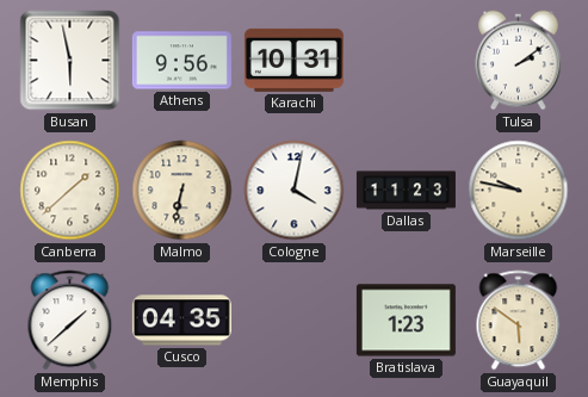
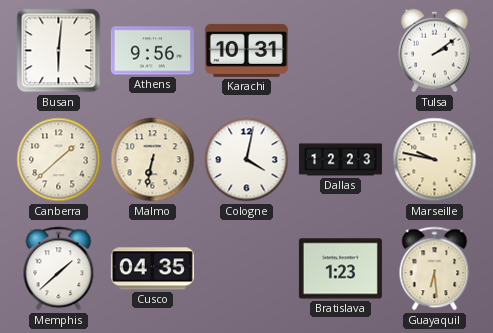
Busan: 5:58 -> 6:01 (59, 51)
Dallas: 11:23 -> 12:23 (340, 160)
Guayaquil: 5:51 -> 6:29 (435, 269)
